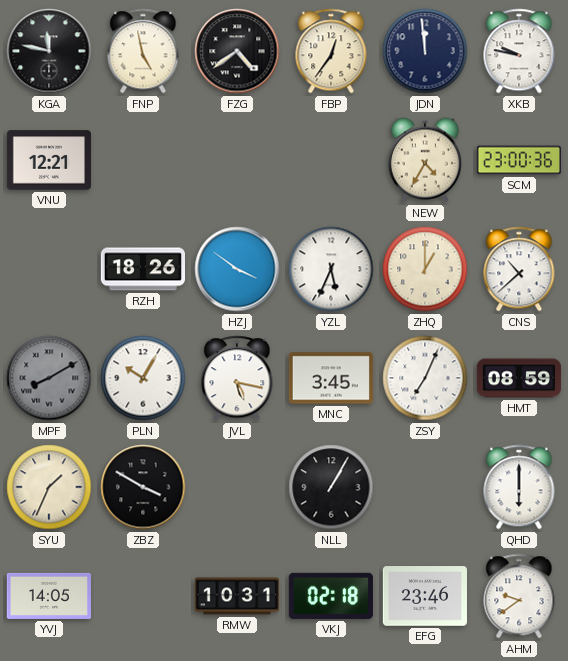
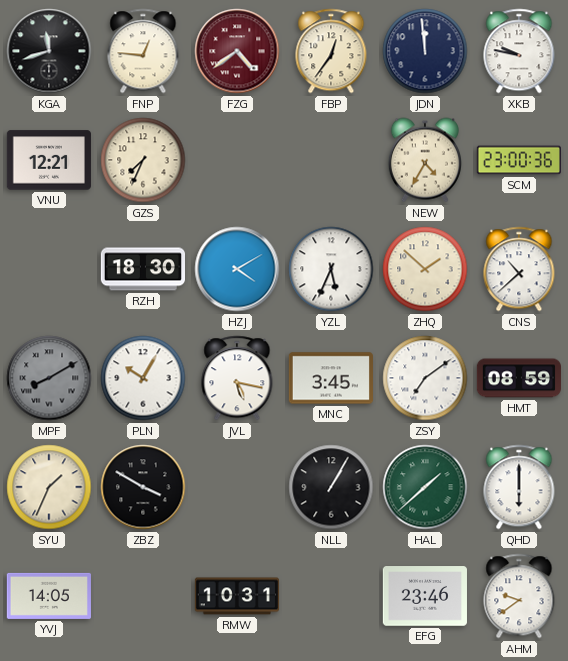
KGA: 11:47 -> 11:42 (49, 51)
FNP: 4:58 -> 12:46 (143, 51)
FZG dial: black -> burgundy (237, 51)
GZS: none -> 7:34 (143, 160)
RZH: 18:26 -> 18:30 (142, 269)
HZJ: 3:51 -> 4:10 (237, 269)
ZHQ: 1:00 -> 1:52 (425, 269)
ZSY: 7:04 -> 7:09 (425, 378)
HAL: none -> 1:38 (425, 487)
VKJ: 02:18 -> none (331, 596)
